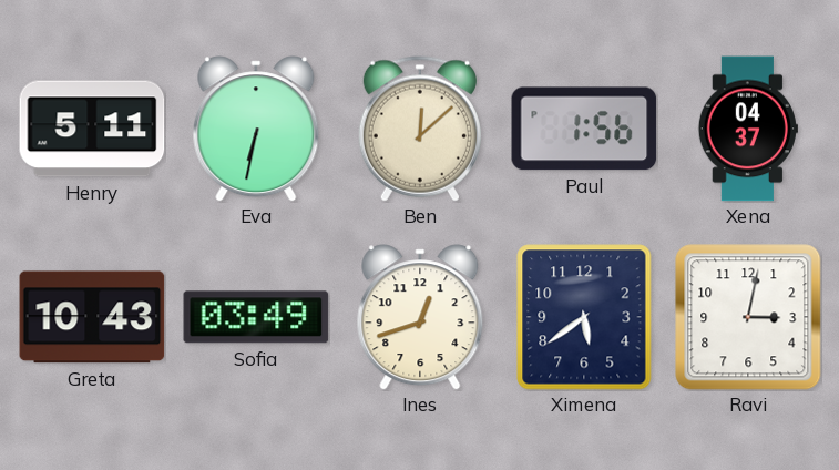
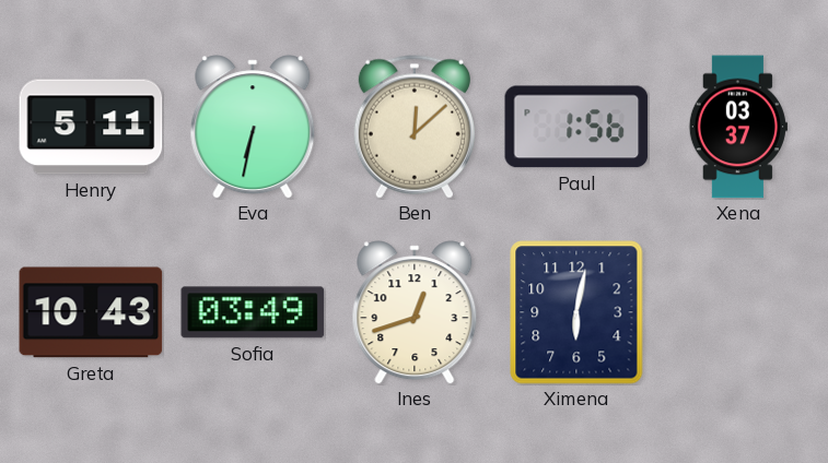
Xena: 04:37 -> 03:37 (738, 127)
Ximena: 5:39 -> 6:02 (576, 312)
Ravi: 3:02 -> none (748, 317)
